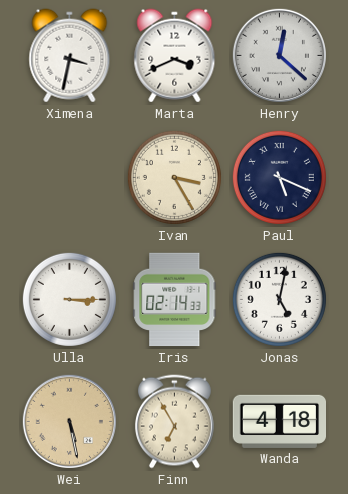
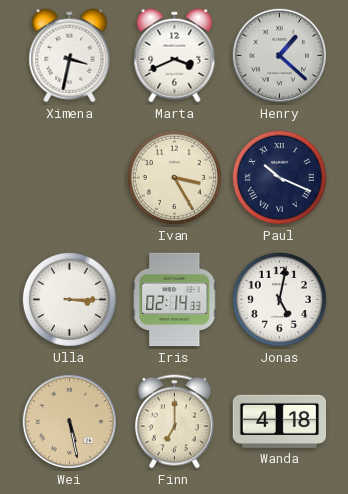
Henry: 12:22 -> 1:22 (279, 55)
Paul: 5:19 -> 10:19 (279, 177)
Finn: 6:55 -> 7:00 (174, 422)
